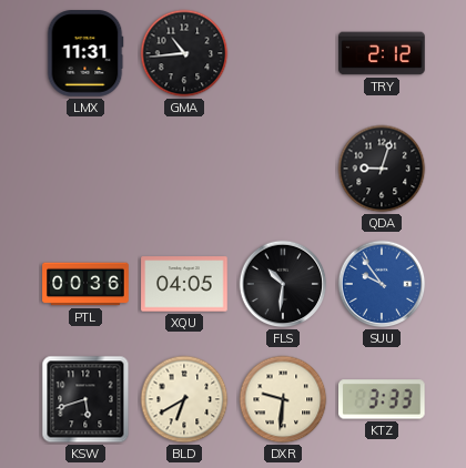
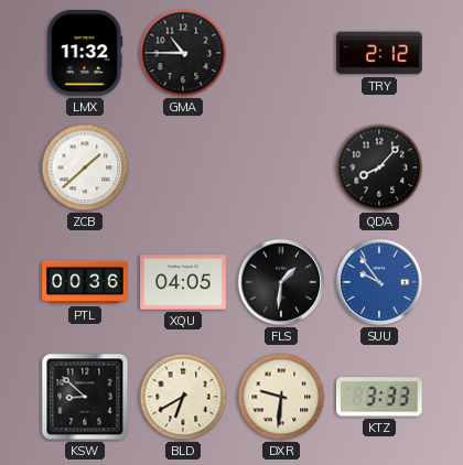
LMX: 11:31 -> 11:32 (85, 53)
GMA: 10:44 -> 10:45 (183, 53)
ZCB: none -> 1:38 (85, 167)
QDA: 9:03 -> 8:07 (379, 167)
FLS: 10:31 -> 1:31 (281, 282)
KSW: 5:42 -> 8:52 (85, 397)
